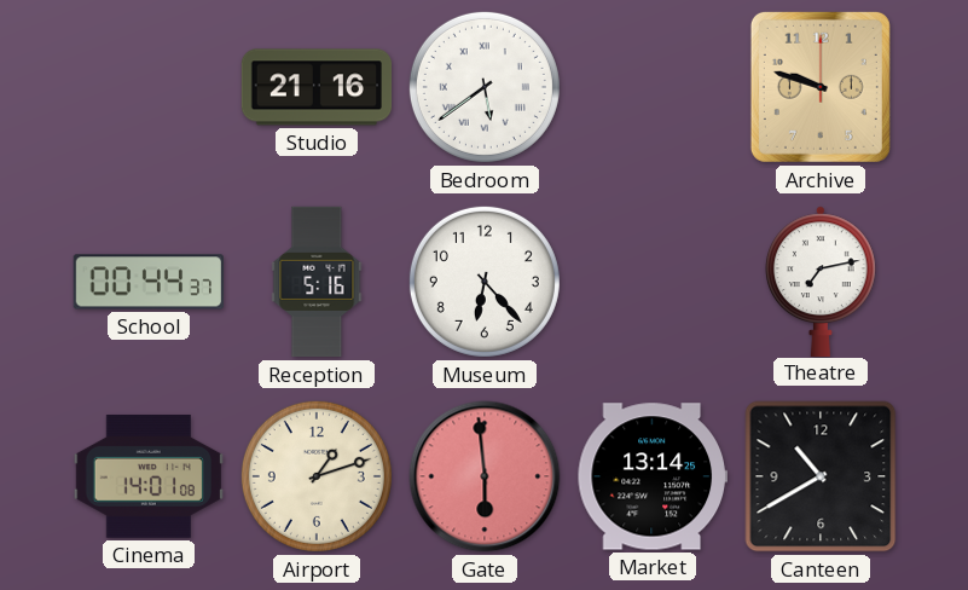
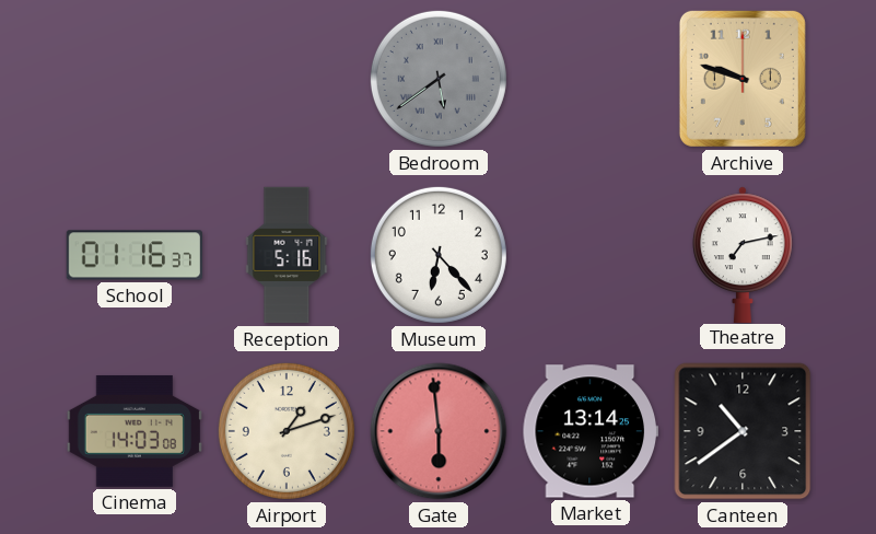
Studio: 21:16 -> none (317, 87)
Bedroom dial: white -> grey (439, 79)
School: 00:44 -> 01:16 (133, 255)
Cinema: 14:01 -> 14:03 (135, 431)
Canteen: 10:40 -> 10:39 (743, 431)
